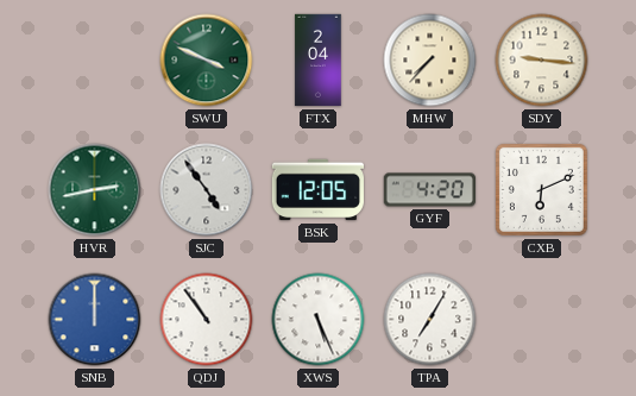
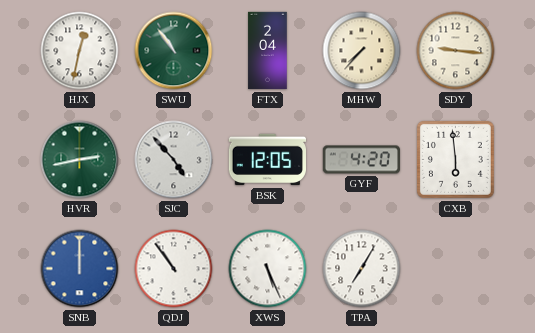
HJX: none -> 12:32 (80, 51)
SWU: 3:49 -> 10:54 (174, 51)
SJC: 4:54 -> 4:53 (174, 160)
CXB: 6:11 -> 5:59 (455, 159)
